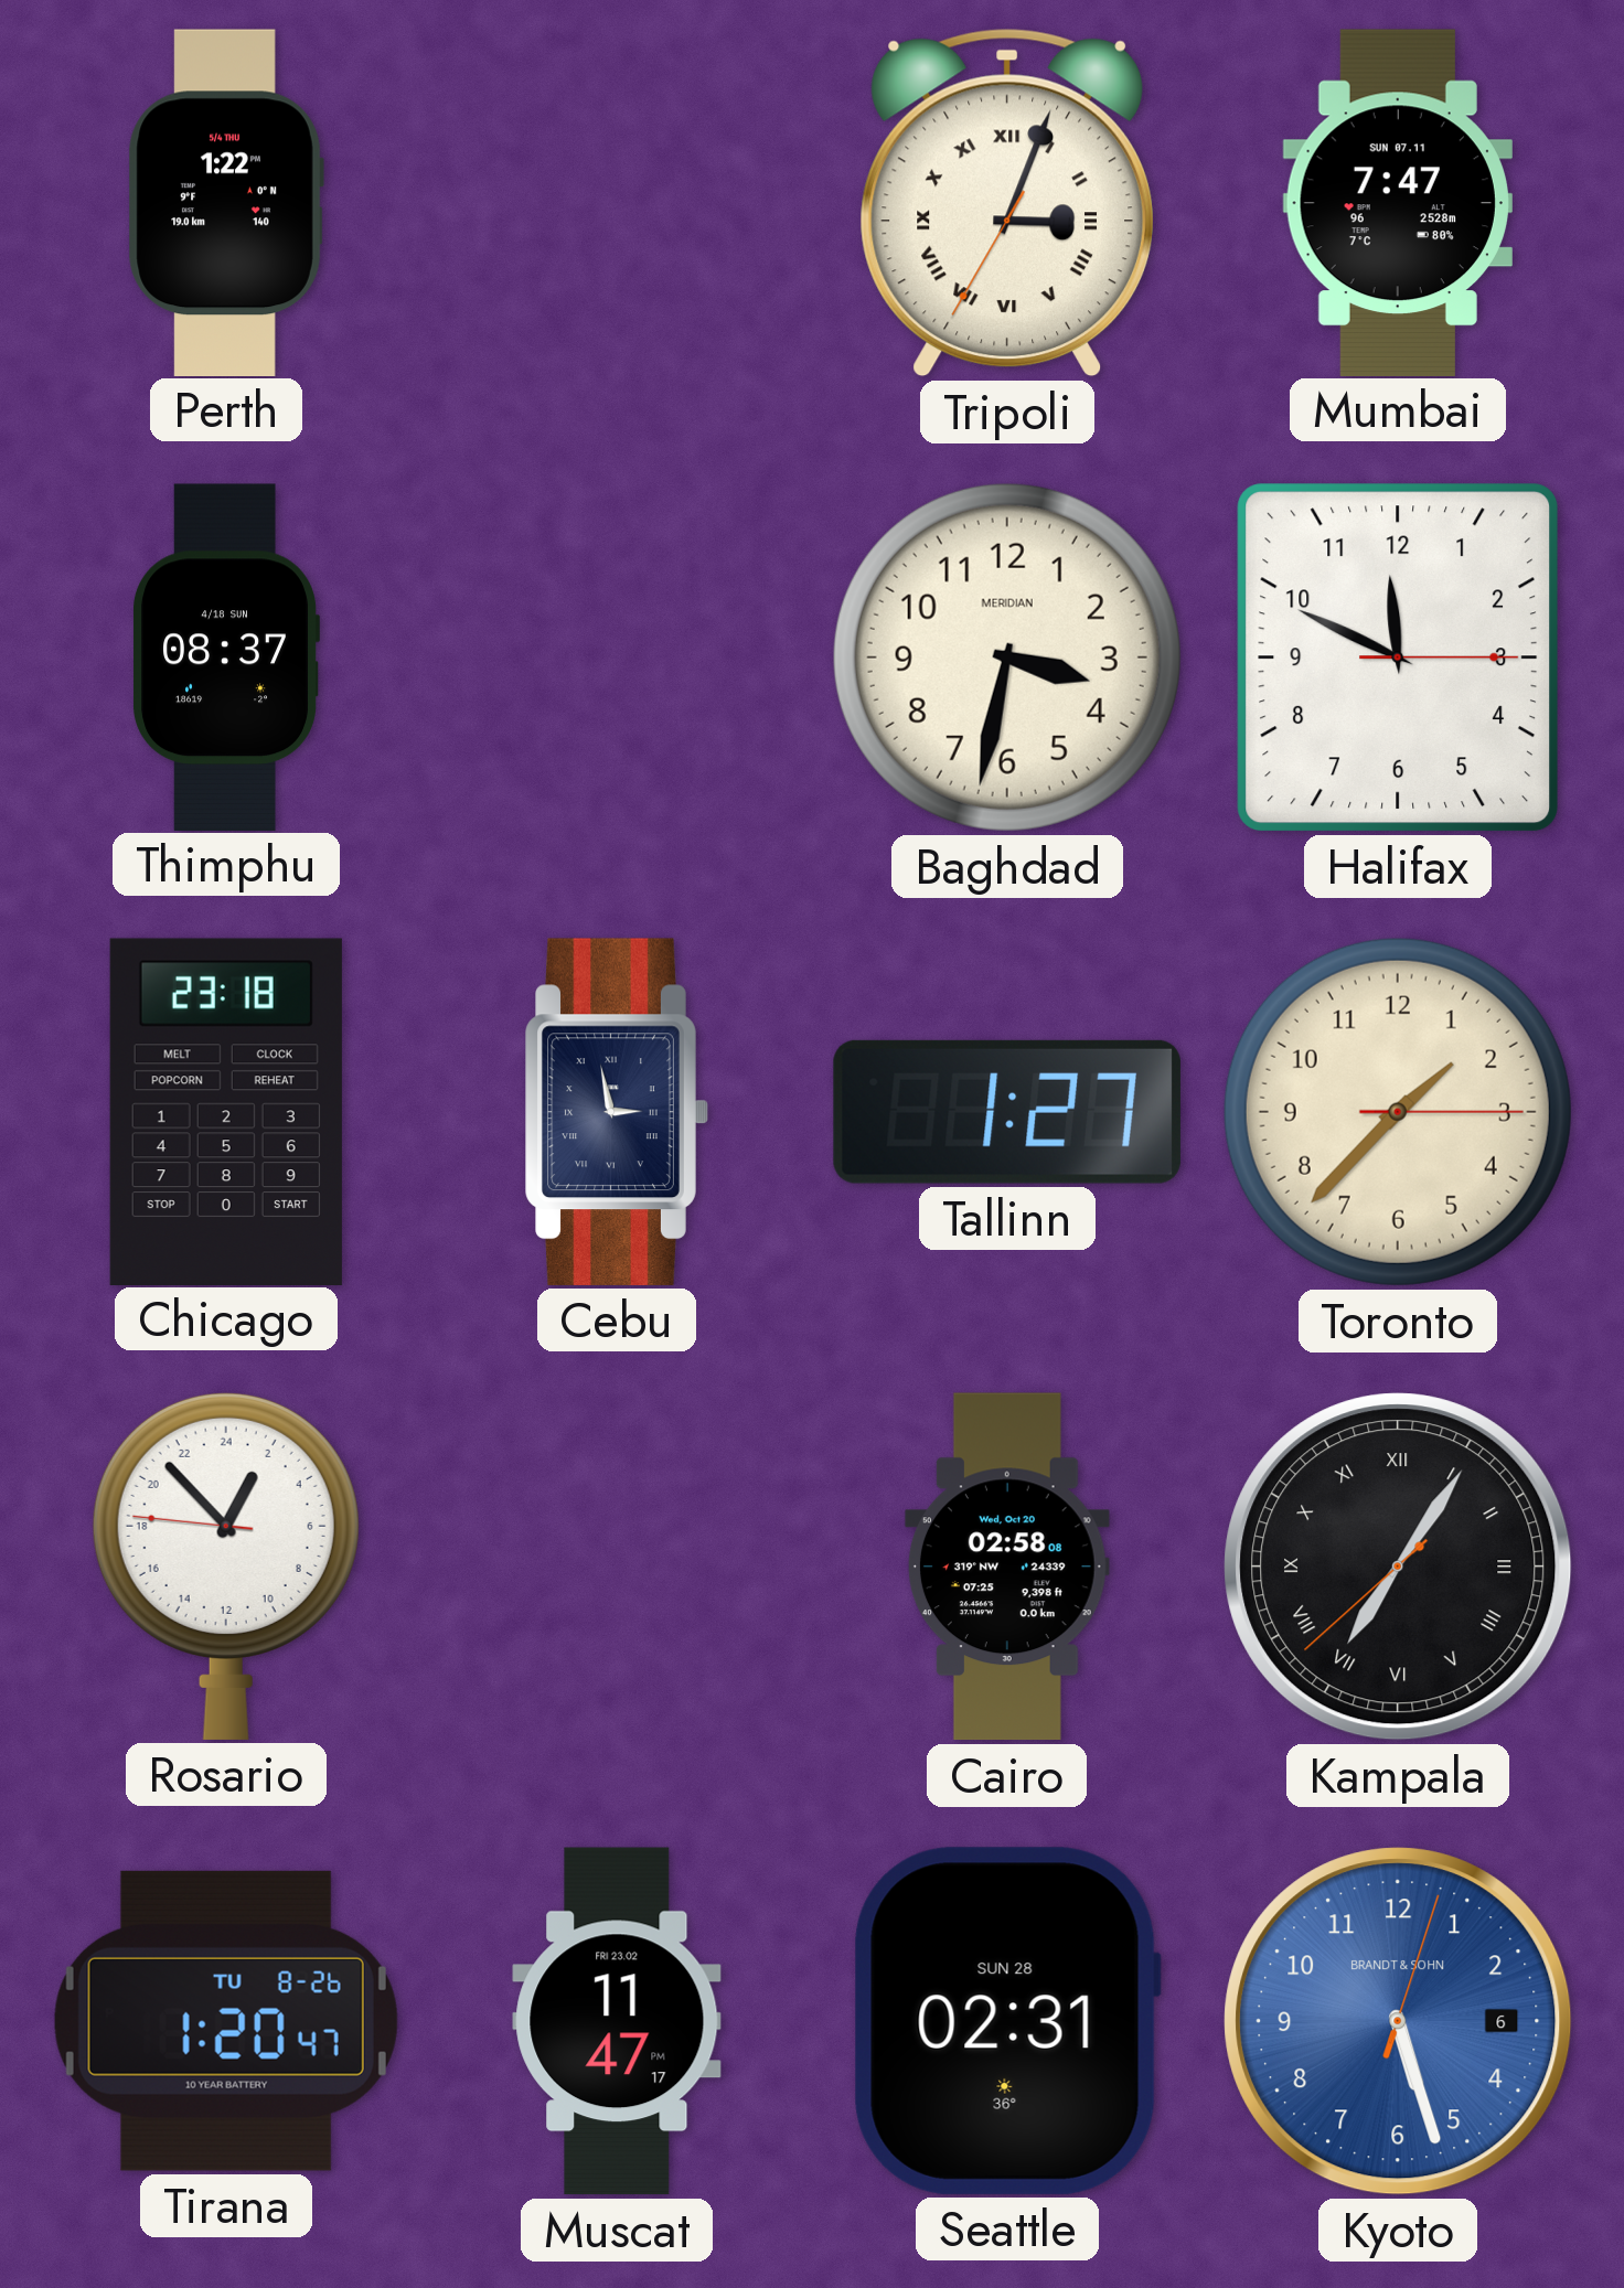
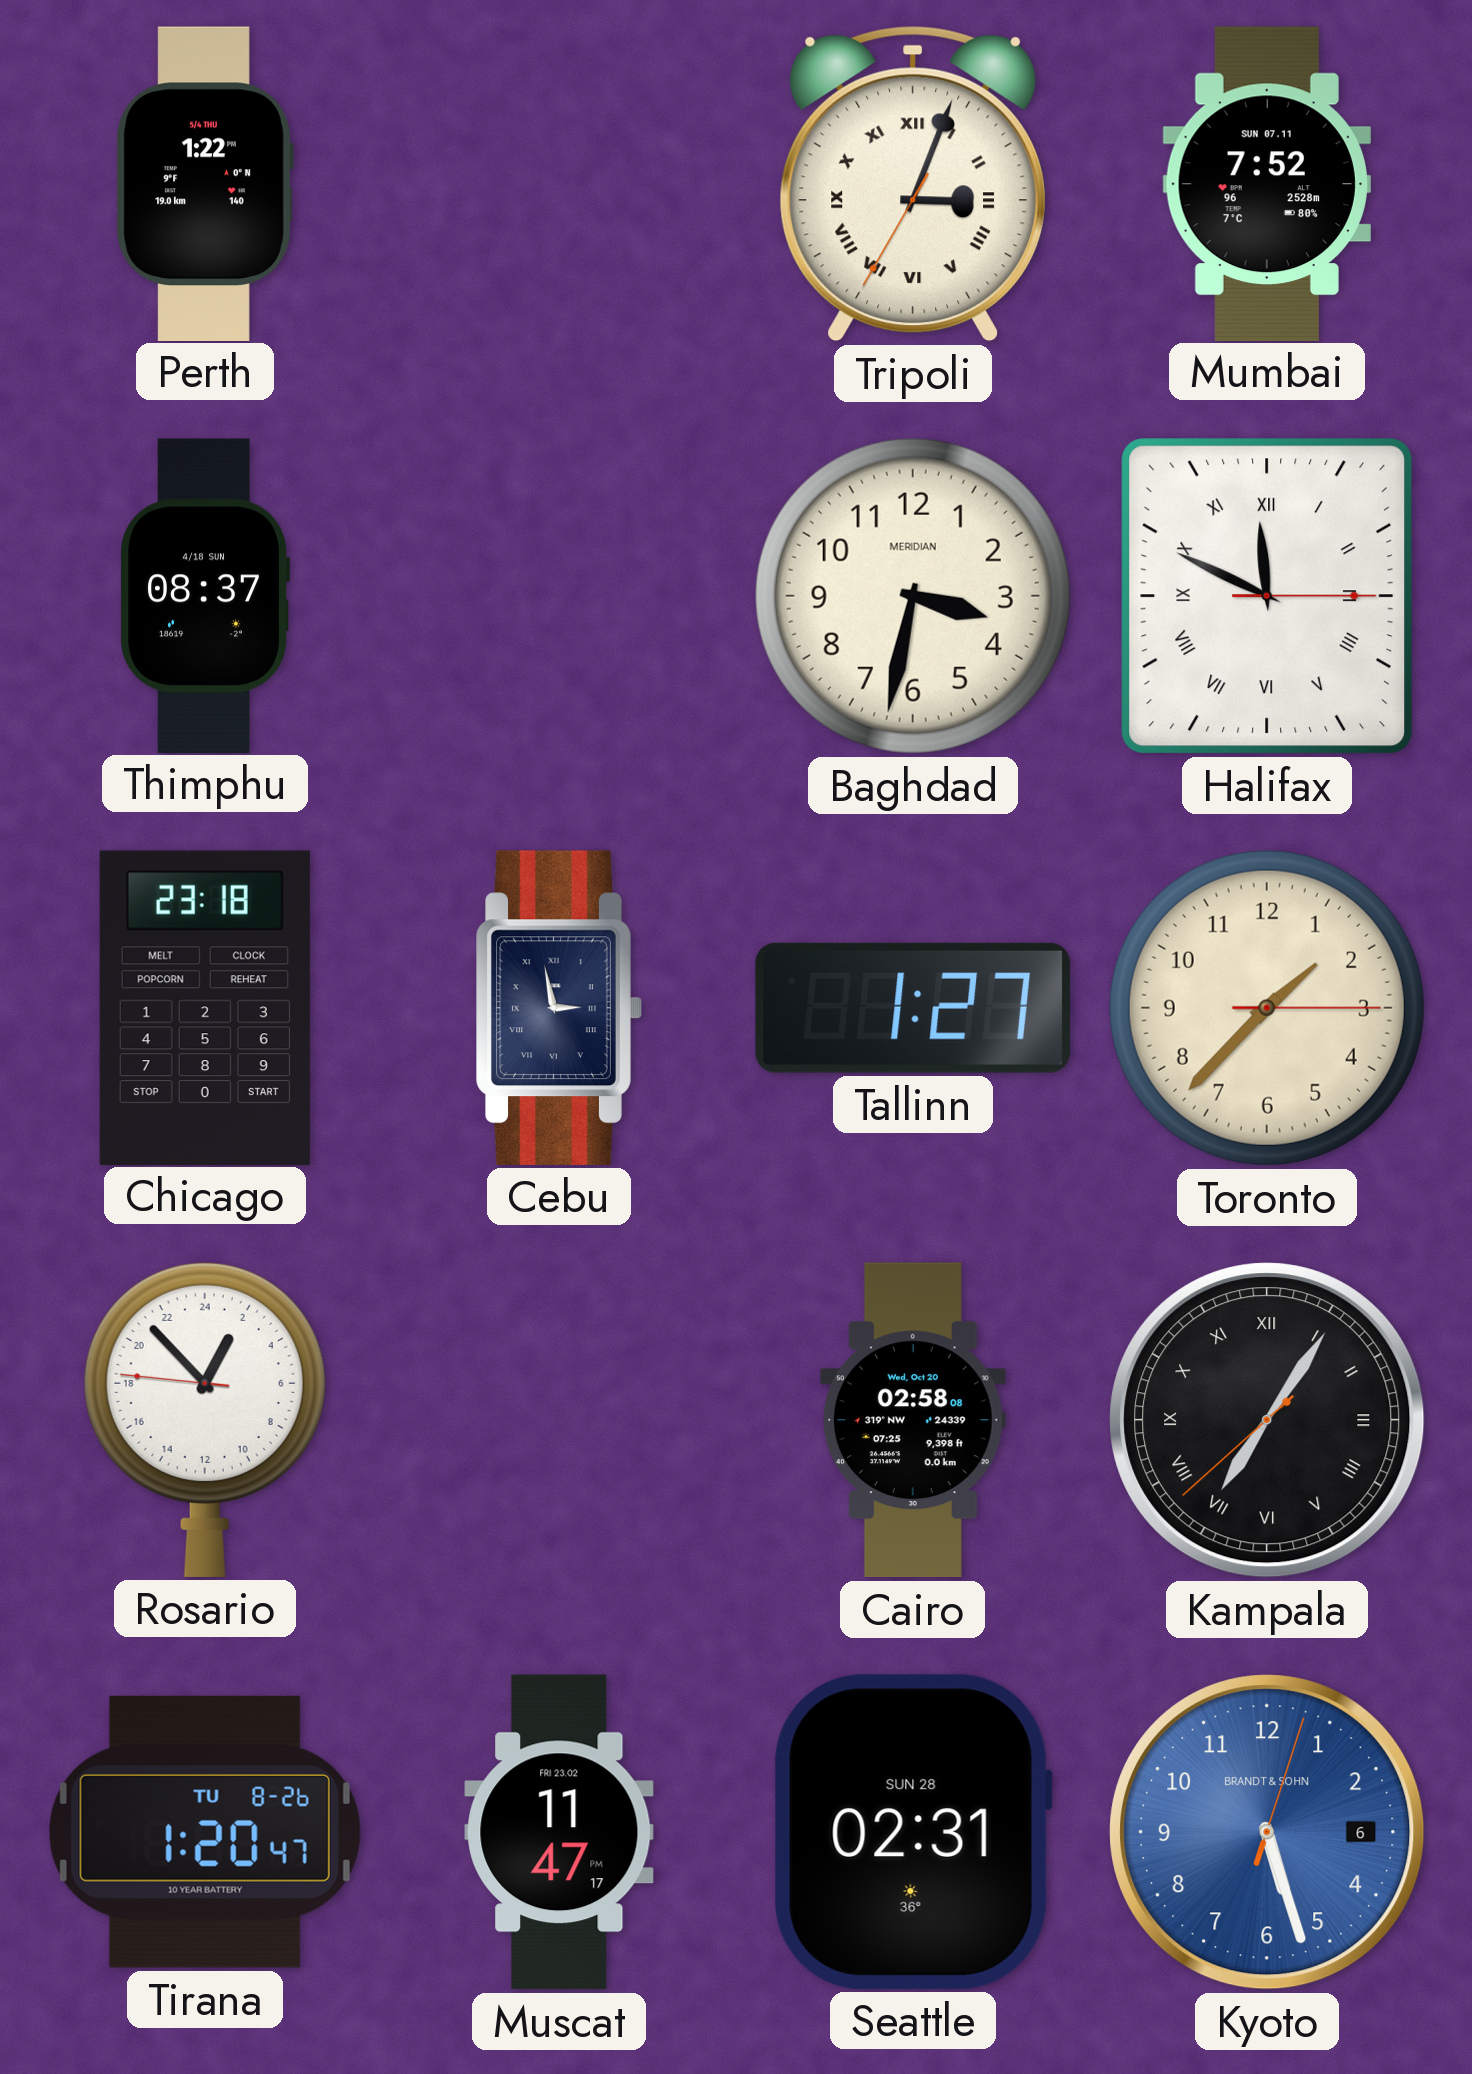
Mumbai: 7:47 -> 7:52 (1267, 183)
Halifax numerals: Arabic -> Roman (1267, 596)
